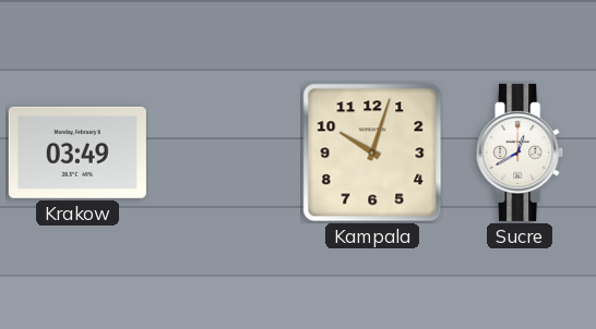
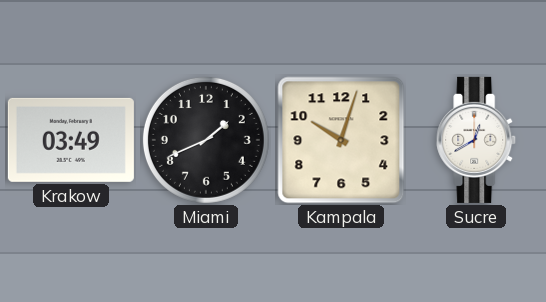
Miami: none -> 1:41 (206, 140)
